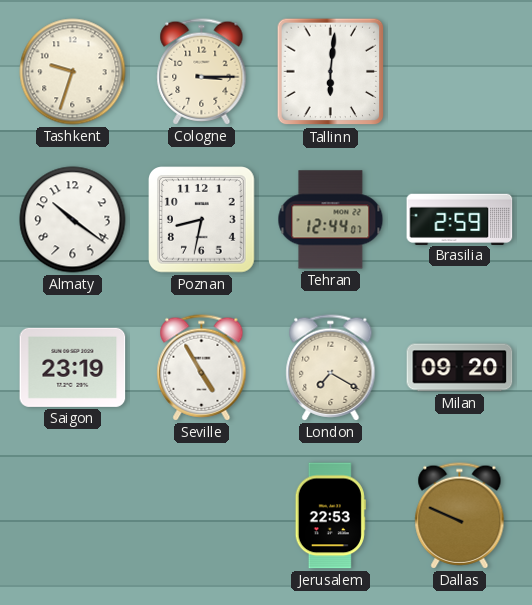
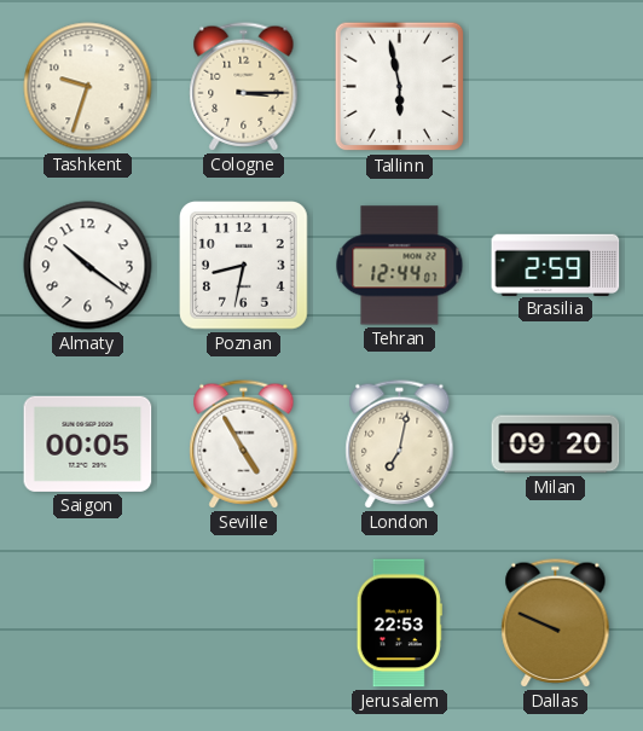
Tallinn: 6:01 -> 5:58 (400, 87)
Saigon: 23:19 -> 00:05 (88, 443)
London: 7:20 -> 7:02 (400, 445)
